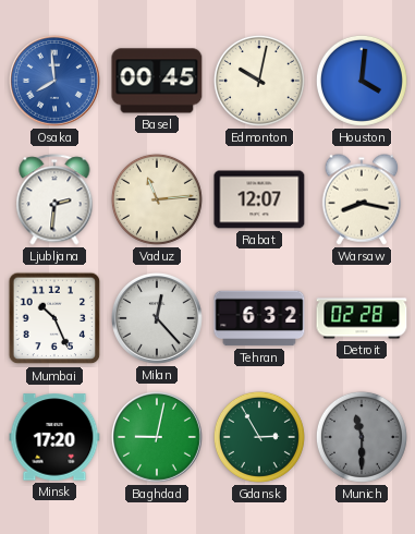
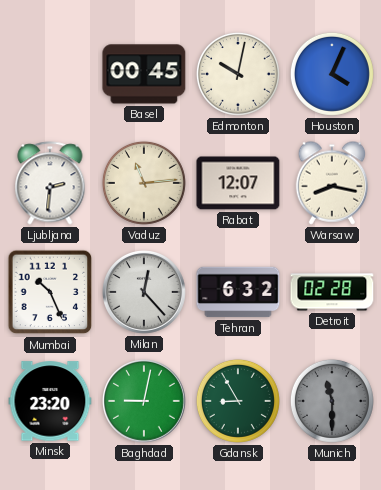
Osaka: 7:59 -> none (56, 82)
Houston: 4:01 -> 4:04 (332, 74)
Minsk: 17:20 -> 23:20 (50, 401)
Gdansk: 2:55 -> 8:55 (238, 401)
